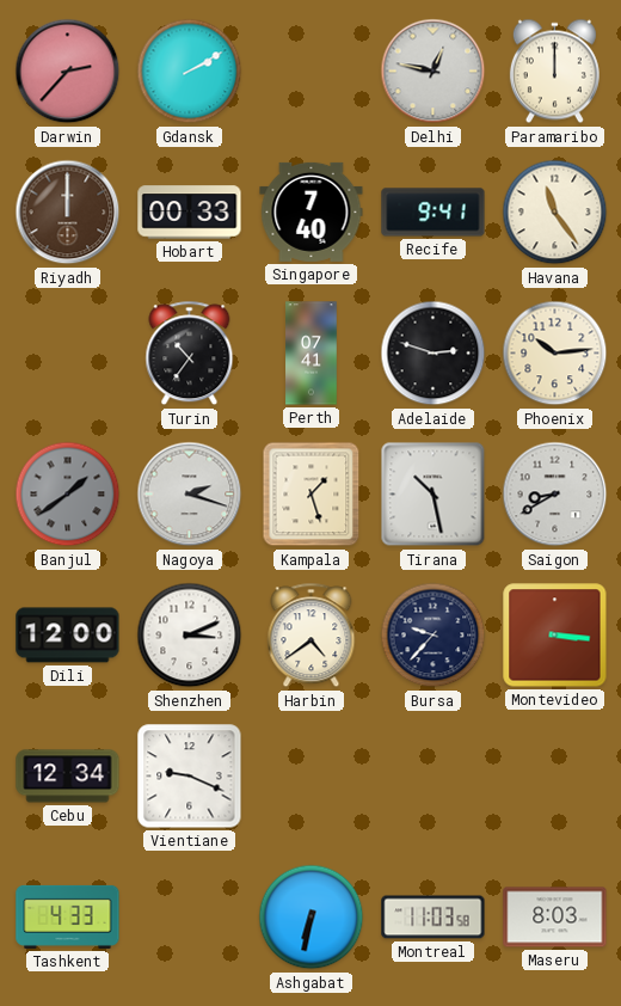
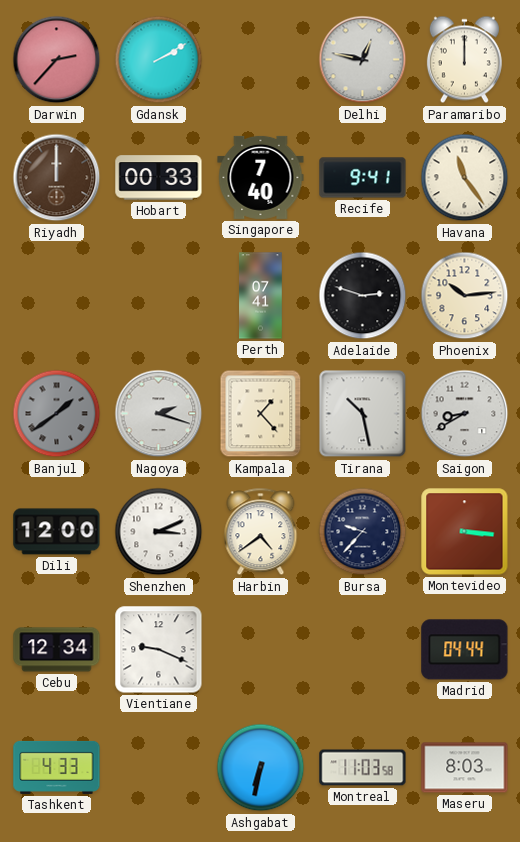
Turin: 10:36 -> none (190, 354)
Kampala: 1:27 -> 1:23 (261, 414)
Madrid: none -> 04:44 (465, 650)
